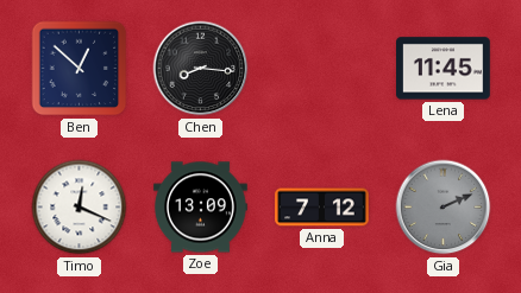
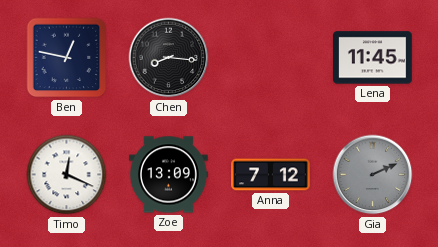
Ben: 12:52 -> 12:47 (67, 58)
